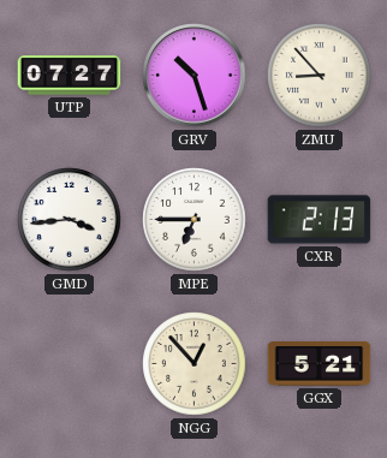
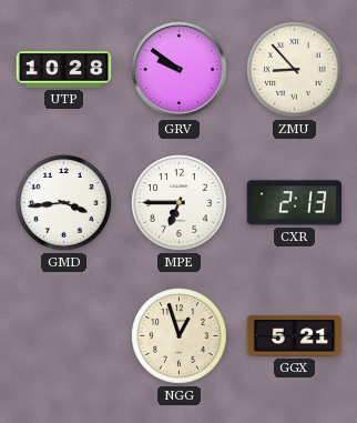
UTP: 07:27 -> 10:28 (64, 70)
GRV: 10:27 -> 9:51 (180, 70)
NGG: 12:53 -> 12:57 (180, 336)
